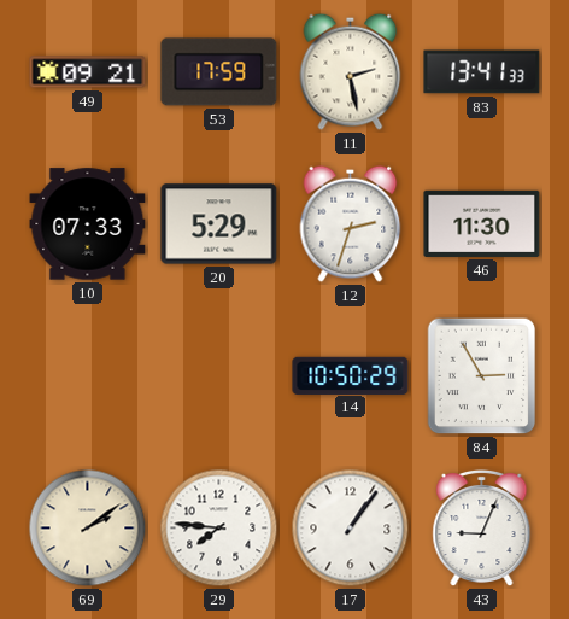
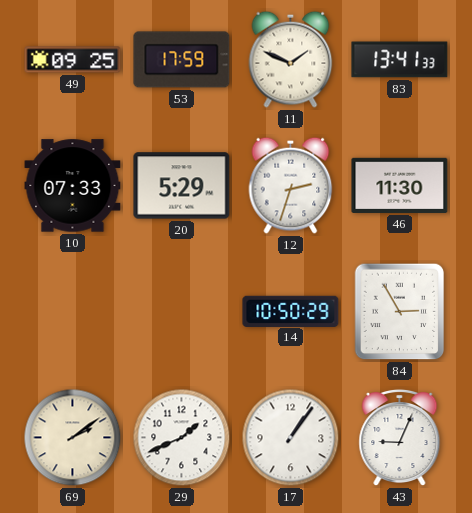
49: 09:21 -> 09:25 (73, 60)
11: 2:28 -> 1:49 (291, 59)
29: 7:46 -> 1:41 (182, 438)
